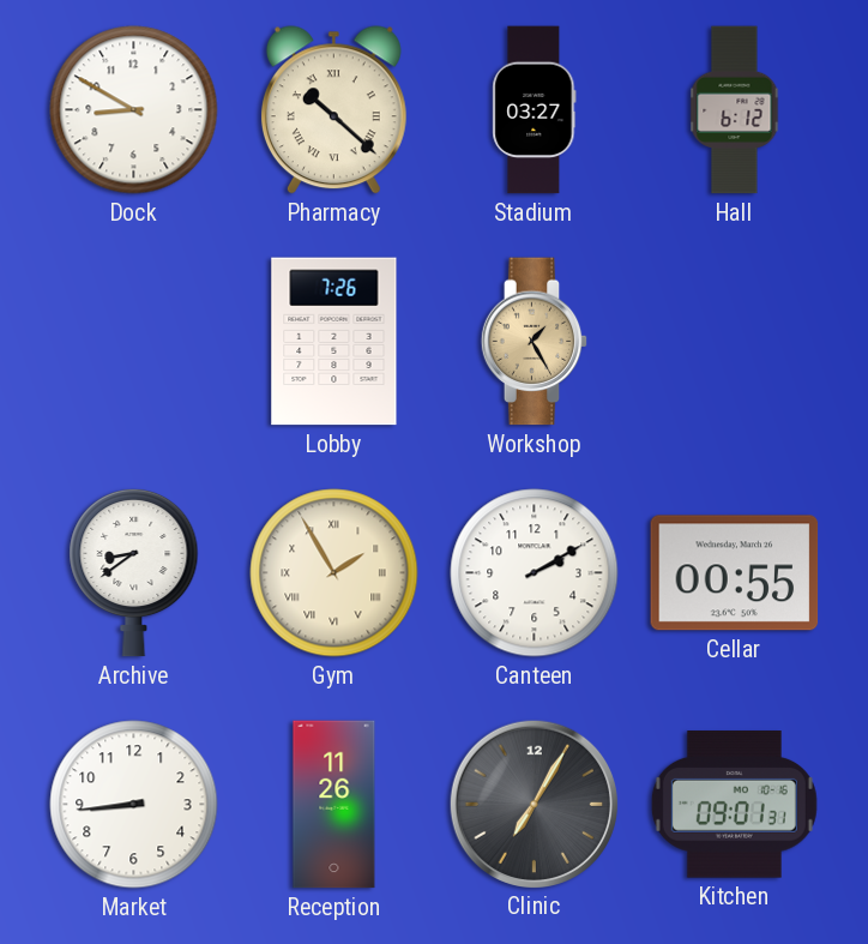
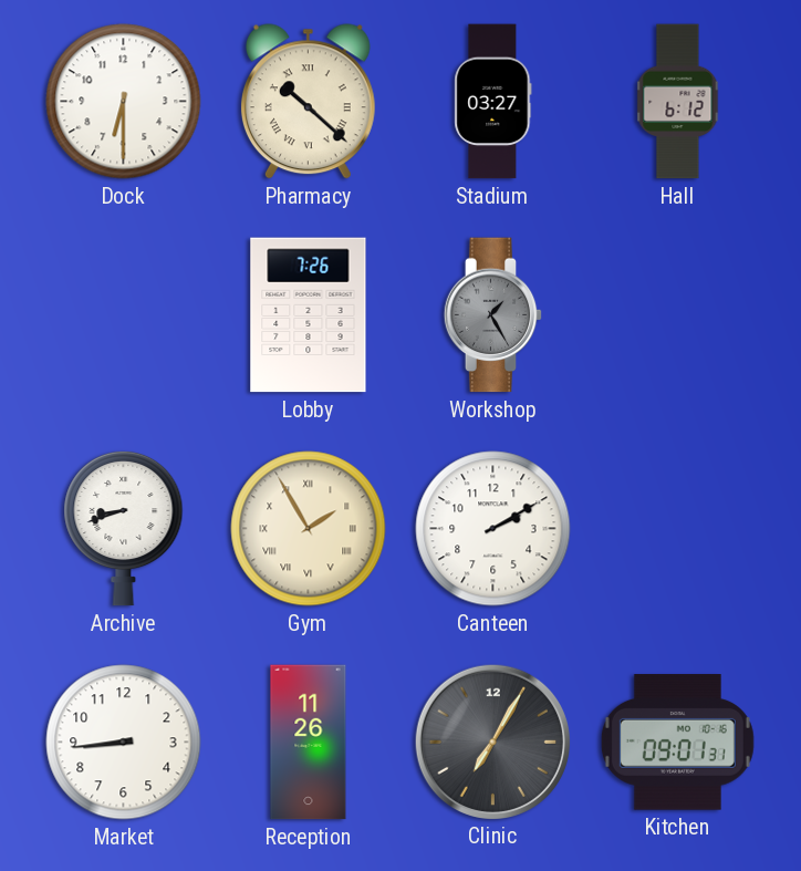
Dock: 8:50 -> 6:30 (124, 102)
Workshop dial: champagne -> grey (493, 315)
Archive: 8:39 -> 8:42 (124, 528)
Cellar: 00:55 -> none (735, 573)
